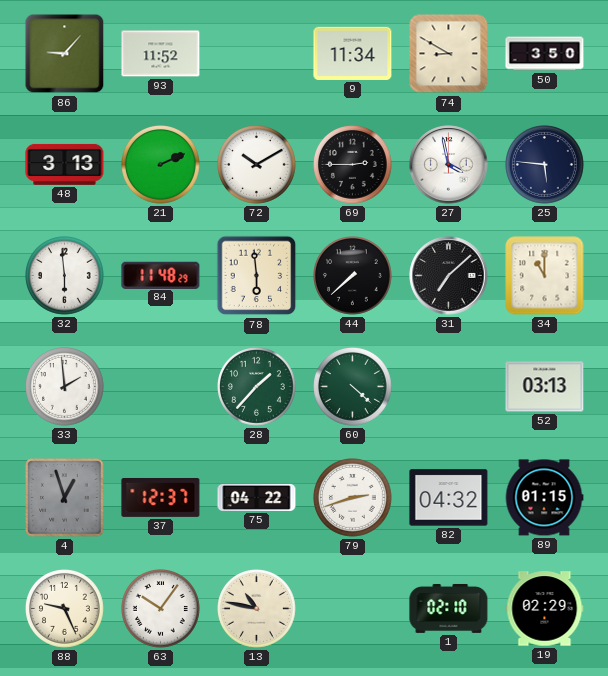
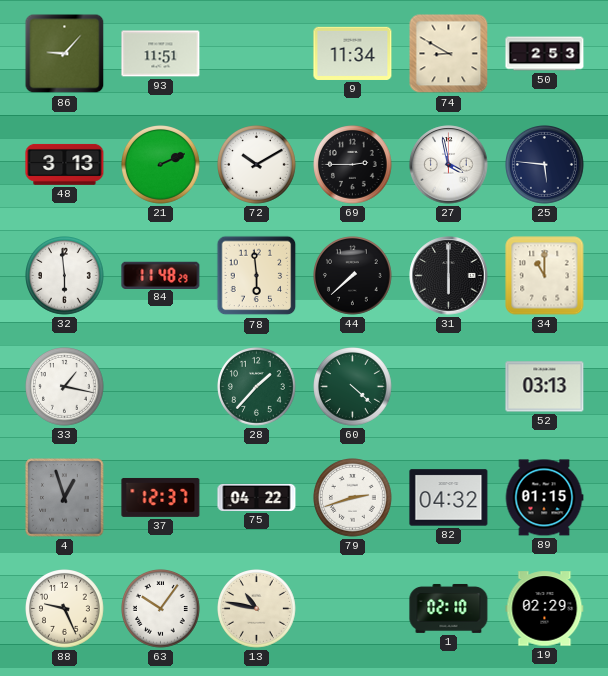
93: 11:52 -> 11:51 (161, 54)
50: 3:50 -> 2:53 (545, 54)
31: 7:08 -> 6:00 (449, 276)
33: 1:59 -> 1:17 (65, 387)
